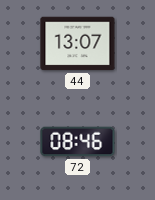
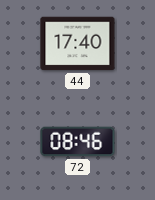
44: 13:07 -> 17:40 (78, 44)
